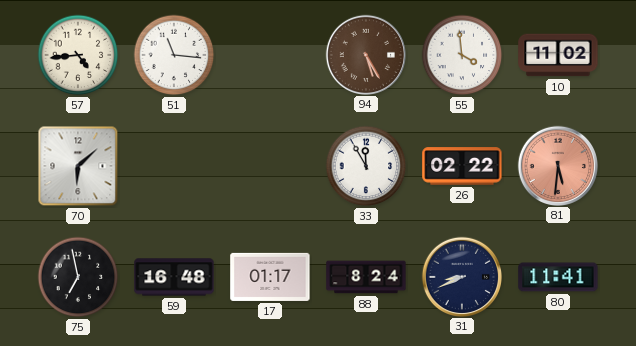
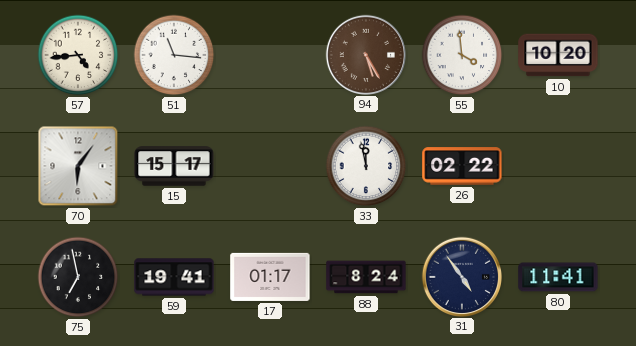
10: 11:02 -> 10:20 (558, 55)
70: 6:08 -> 6:06 (78, 166)
15: none -> 15:17 (174, 166)
33: 11:55 -> 11:58 (366, 166)
81: 5:31 -> none (557, 165)
59: 16:48 -> 19:41 (174, 277)
31: 8:41 -> 4:54 (461, 276)
